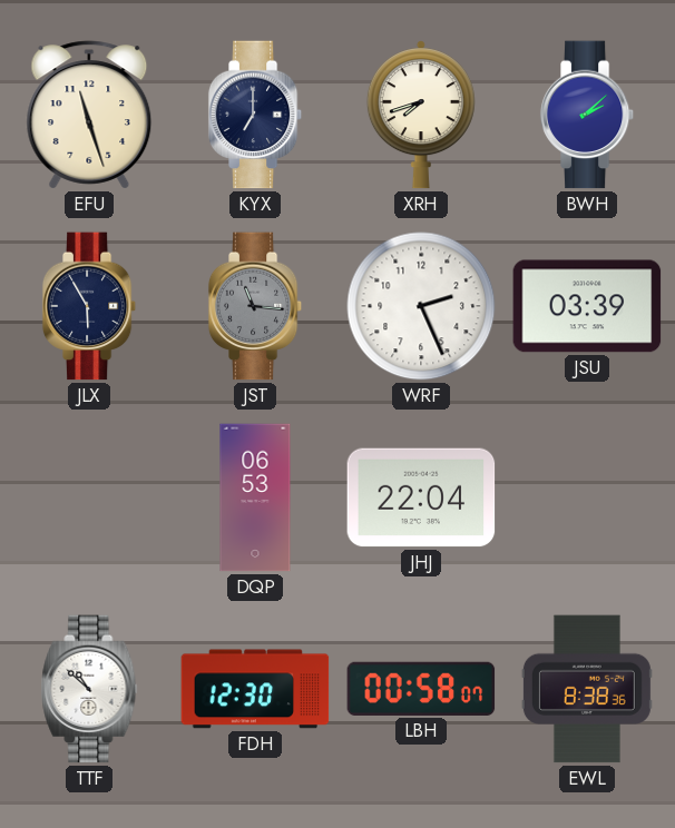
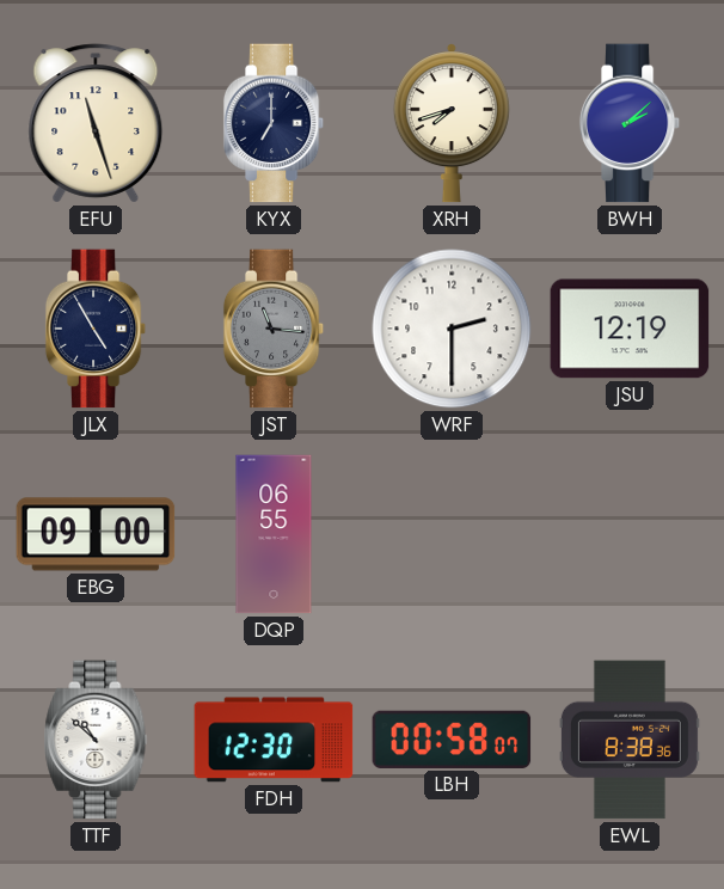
JLX: 5:55 -> 4:55 (96, 329)
WRF: 2:26 -> 2:30 (452, 329)
JSU: 03:39 -> 12:19 (630, 329)
EBG: none -> 09:00 (96, 534)
DQP: 06:53 -> 06:55 (274, 534)
JHJ: 22:04 -> none (421, 497)
